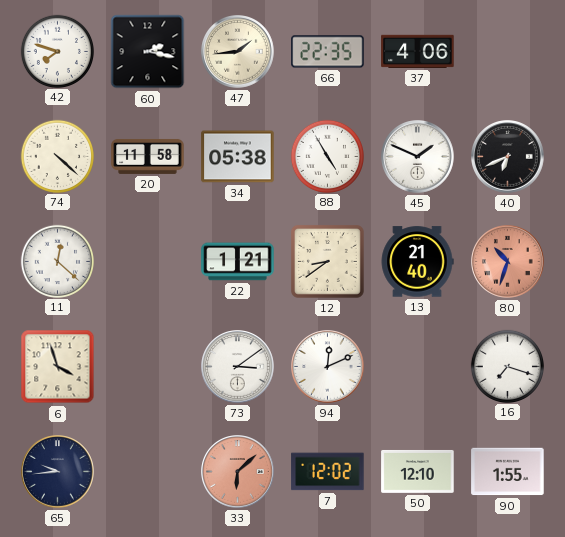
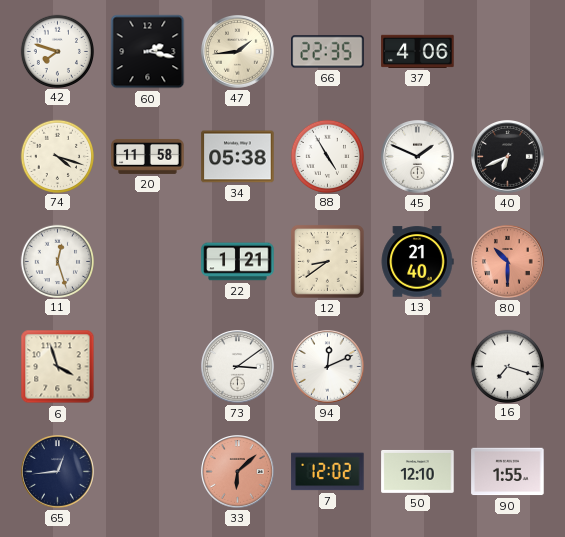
74: 4:22 -> 4:18 (57, 156)
11: 12:22 -> 12:27 (57, 261)
80: 10:33 -> 10:30 (508, 262)
65: 9:44 -> 12:44 (58, 472)
